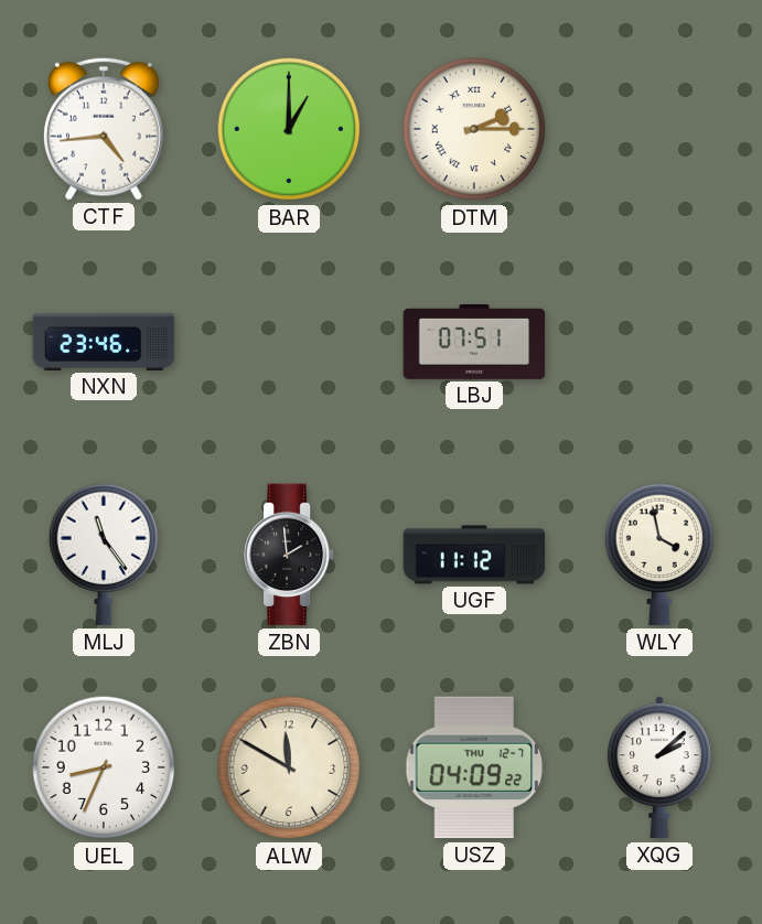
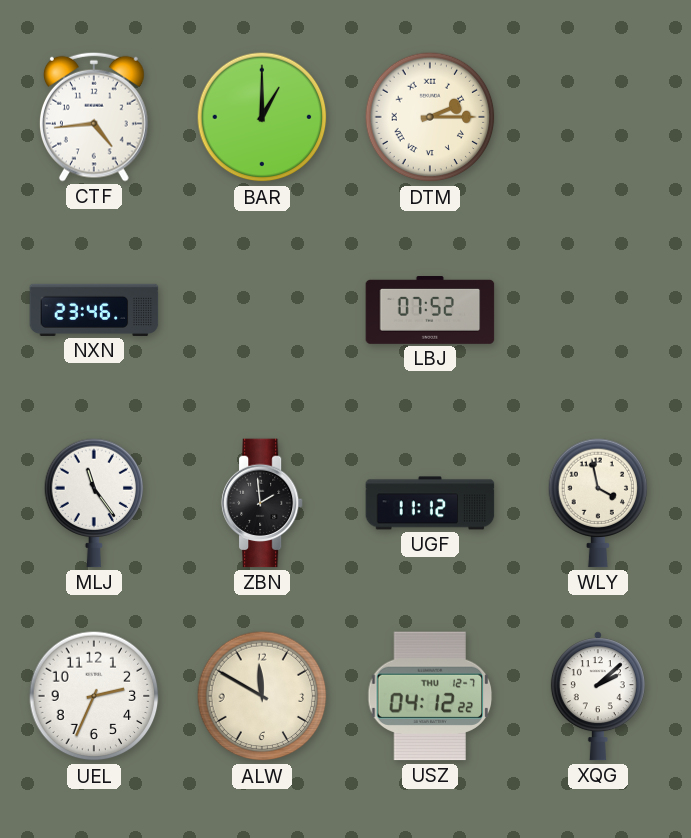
LBJ: 07:51 -> 07:52 (430, 311)
UEL: 8:34 -> 2:34 (94, 696)
USZ: 04:09 -> 04:12 (430, 696)
